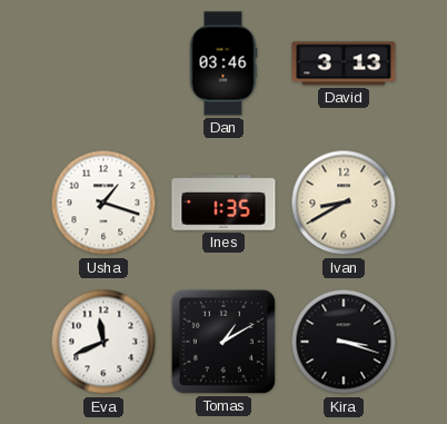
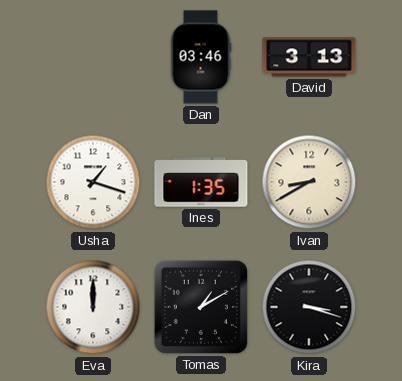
Eva: 11:41 -> 12:00 (93, 307)
